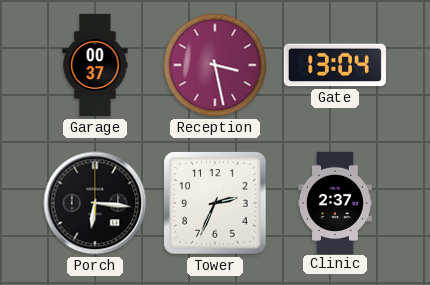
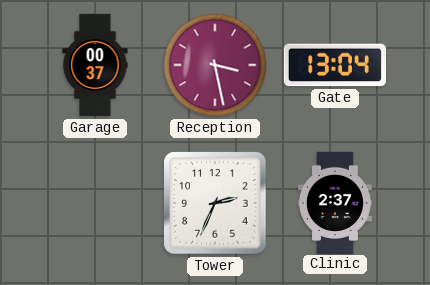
Porch: 6:16 -> none (95, 203)
